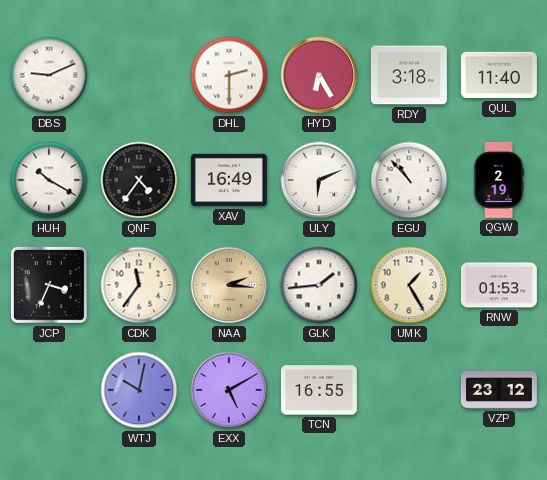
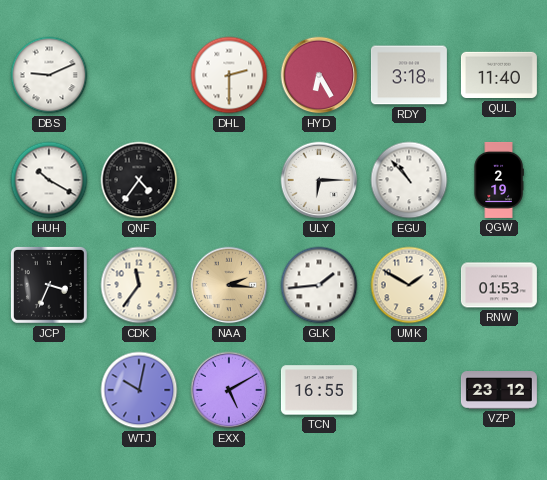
XAV: 16:49 -> none (229, 180)
ULY: 6:11 -> 6:15 (319, 180)
UMK: 1:25 -> 1:50 (409, 285)
